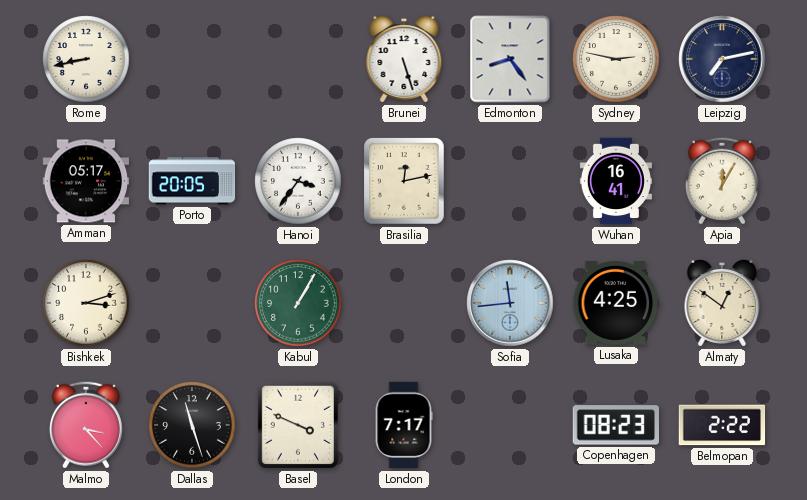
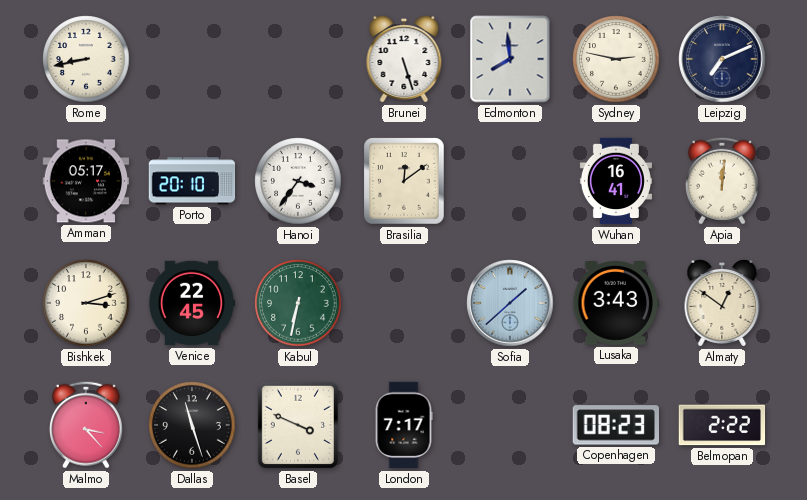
Edmonton: 8:24 -> 7:59 (510, 59)
Leipzig: 7:13 -> 7:11 (722, 59)
Porto: 20:05 -> 20:10 (192, 181)
Brasilia: 12:13 -> 12:09 (404, 181)
Apia: 12:05 -> 12:01 (722, 181)
Venice: none -> 22:45 (192, 303)
Kabul: 1:05 -> 6:32 (298, 303)
Sofia: 11:44 -> 1:38 (510, 303)
Lusaka: 4:25 -> 3:43 (616, 304)
